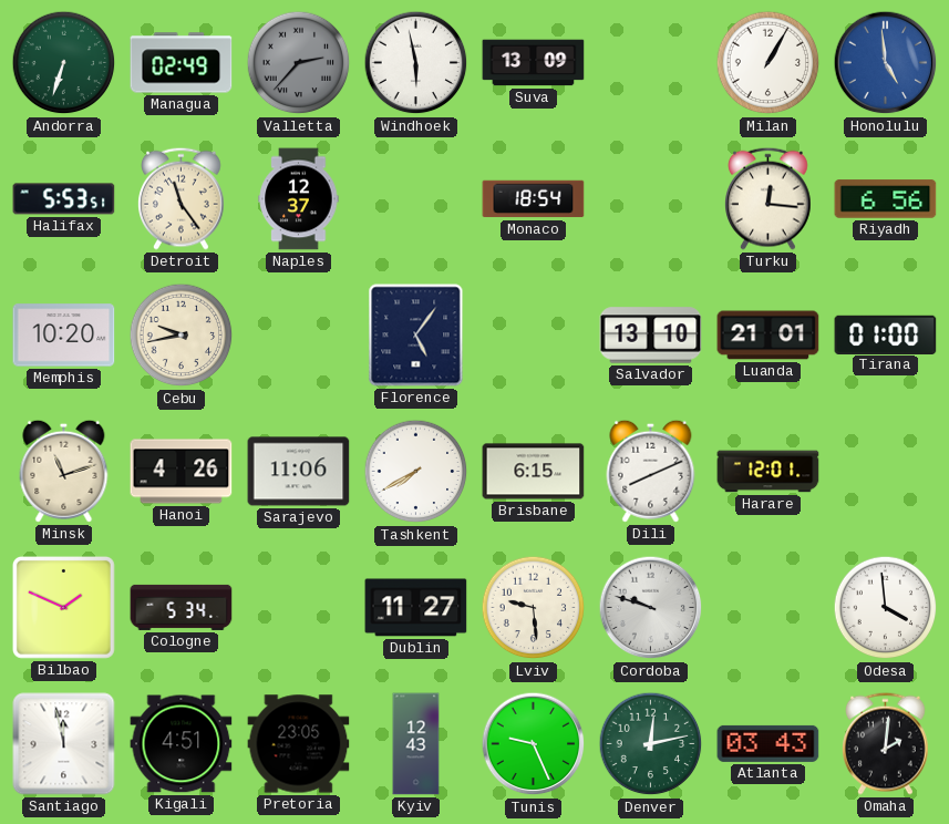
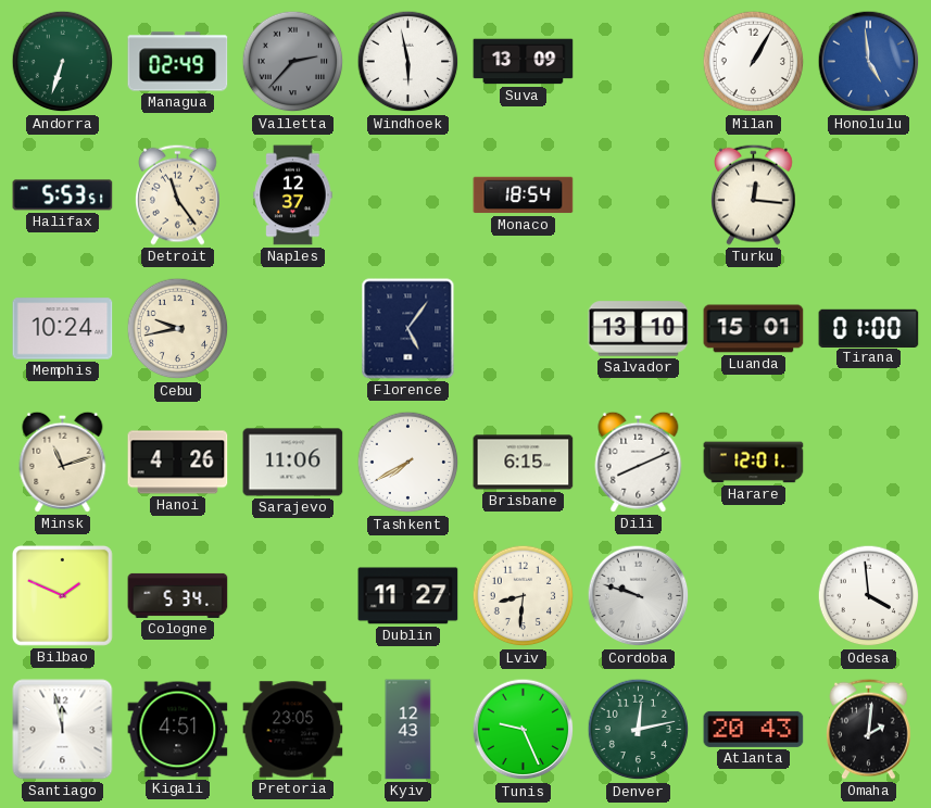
Riyadh: 6:56 -> none (886, 199)
Memphis: 10:20 -> 10:24 (63, 329)
Luanda: 21:01 -> 15:01 (754, 329)
Lviv: 9:29 -> 8:31 (524, 596)
Atlanta: 03:43 -> 20:43 (754, 729)
